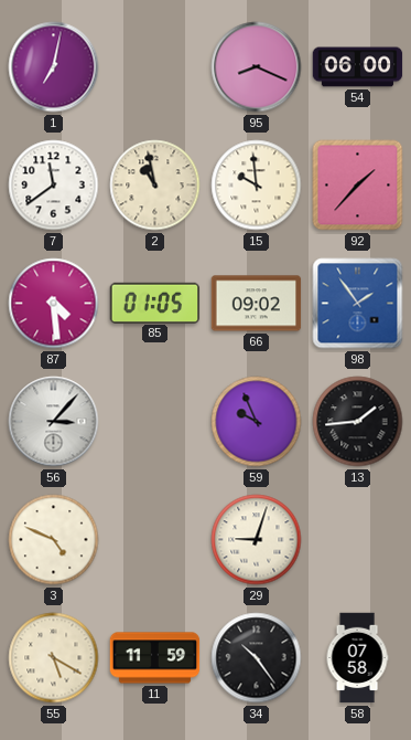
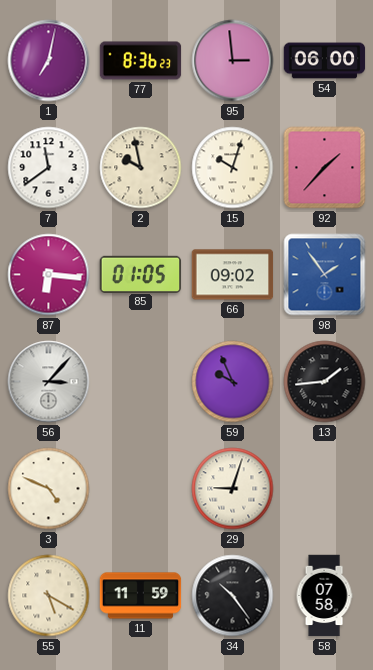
77: none -> 8:36 (141, 61)
95: 8:19 -> 2:59 (233, 61)
2: 10:58 -> 9:58 (141, 168)
15: 9:59 -> 10:03 (233, 168)
87: 4:29 -> 6:16 (49, 275)
